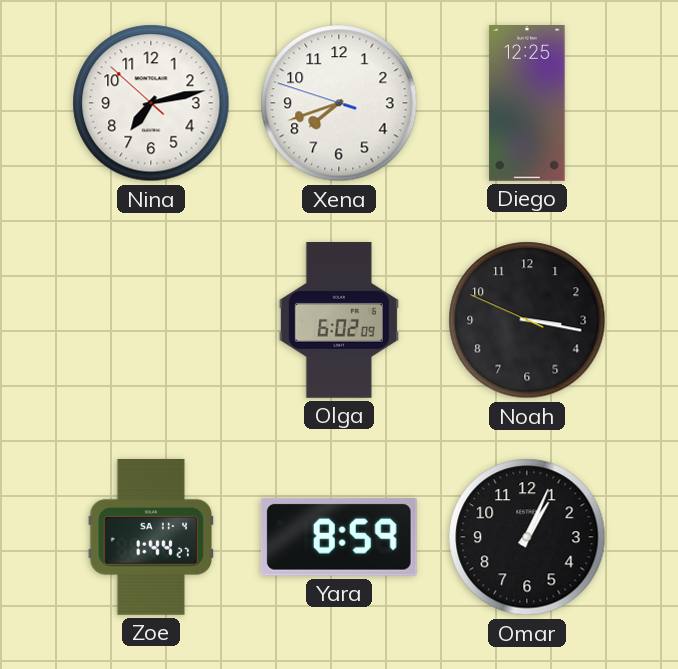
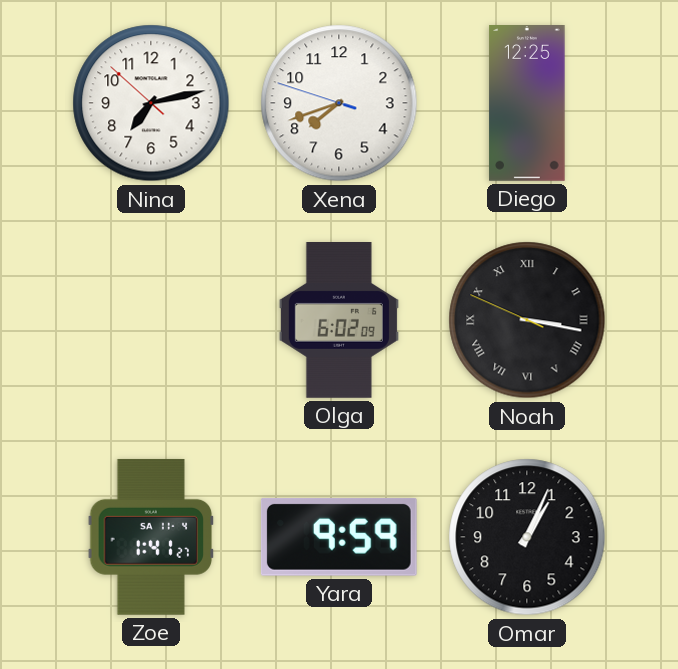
Noah numerals: Arabic -> Roman (527, 320)
Zoe: 1:44 -> 1:41 (151, 537)
Yara: 8:59 -> 9:59 (339, 537)
